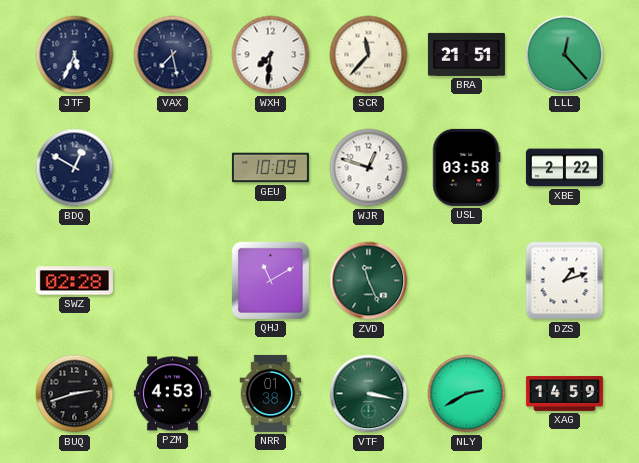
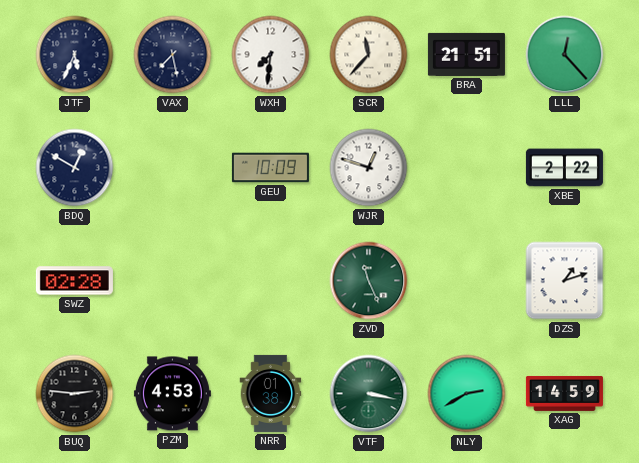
USL: 03:58 -> none (467, 167)
QHJ: 11:10 -> none (270, 280)
BUQ: 2:42 -> 2:46 (75, 394)
